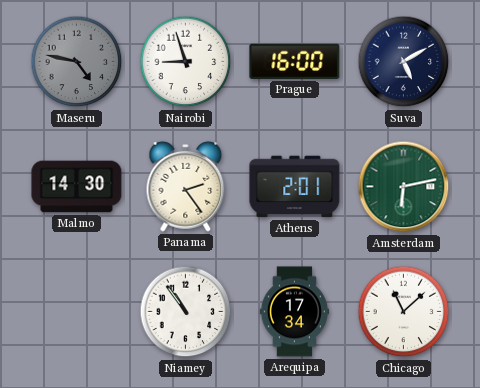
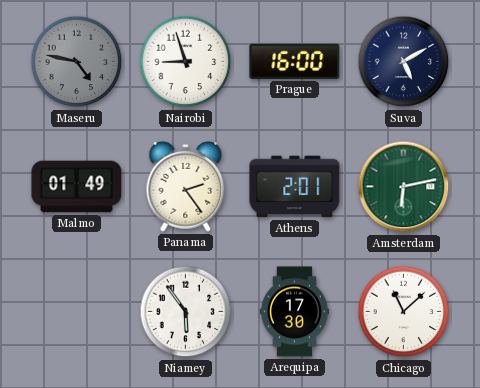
Malmo: 14:30 -> 01:49 (77, 187)
Niamey: 10:54 -> 5:54 (186, 312)
Arequipa: 17:34 -> 17:30 (294, 312)
